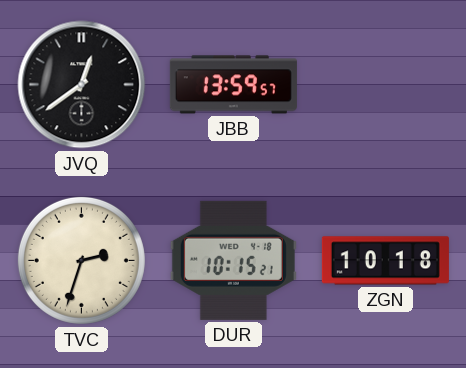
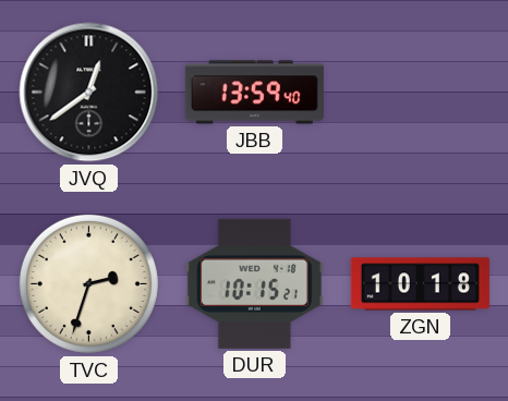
JBB: 13:59:57 -> 13:59:40 (254, 93)
